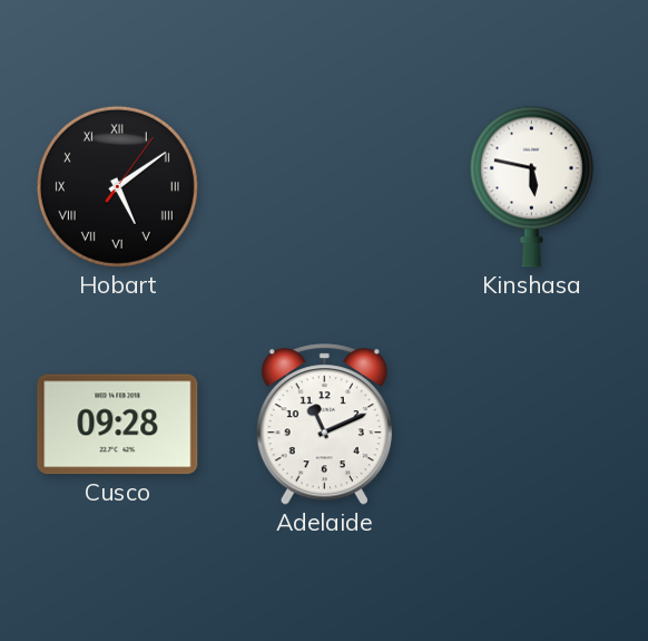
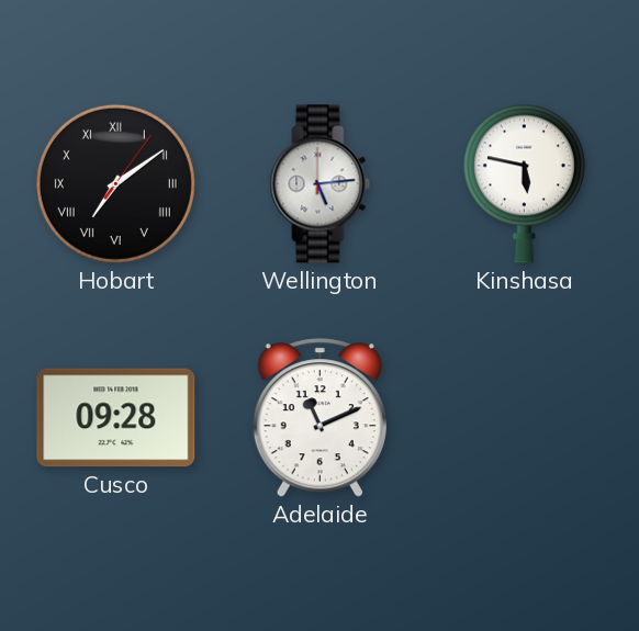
Hobart: 5:09 -> 7:09 (115, 183)
Wellington: none -> 5:14 (321, 184)
